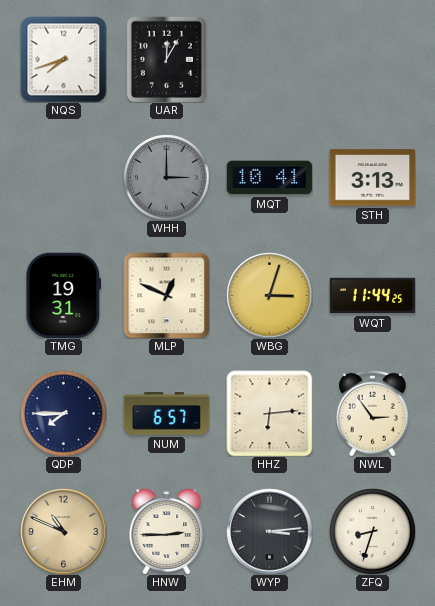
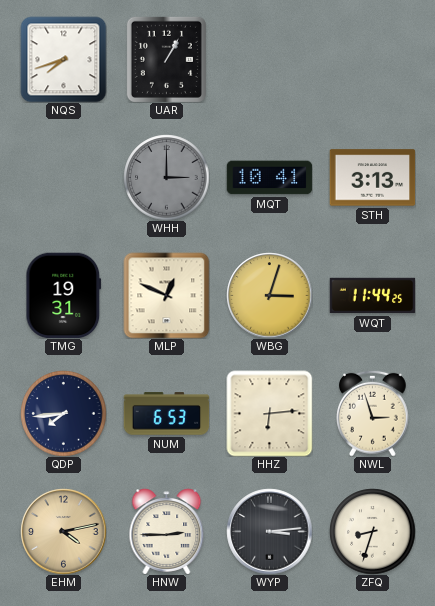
UAR: 12:05 -> 1:05 (166, 59)
QDP: 7:45 -> 7:44 (63, 413)
NUM: 6:57 -> 6:53 (166, 414)
NWL: 2:54 -> 2:57 (373, 413)
EHM: 10:49 -> 4:13 (63, 531)
